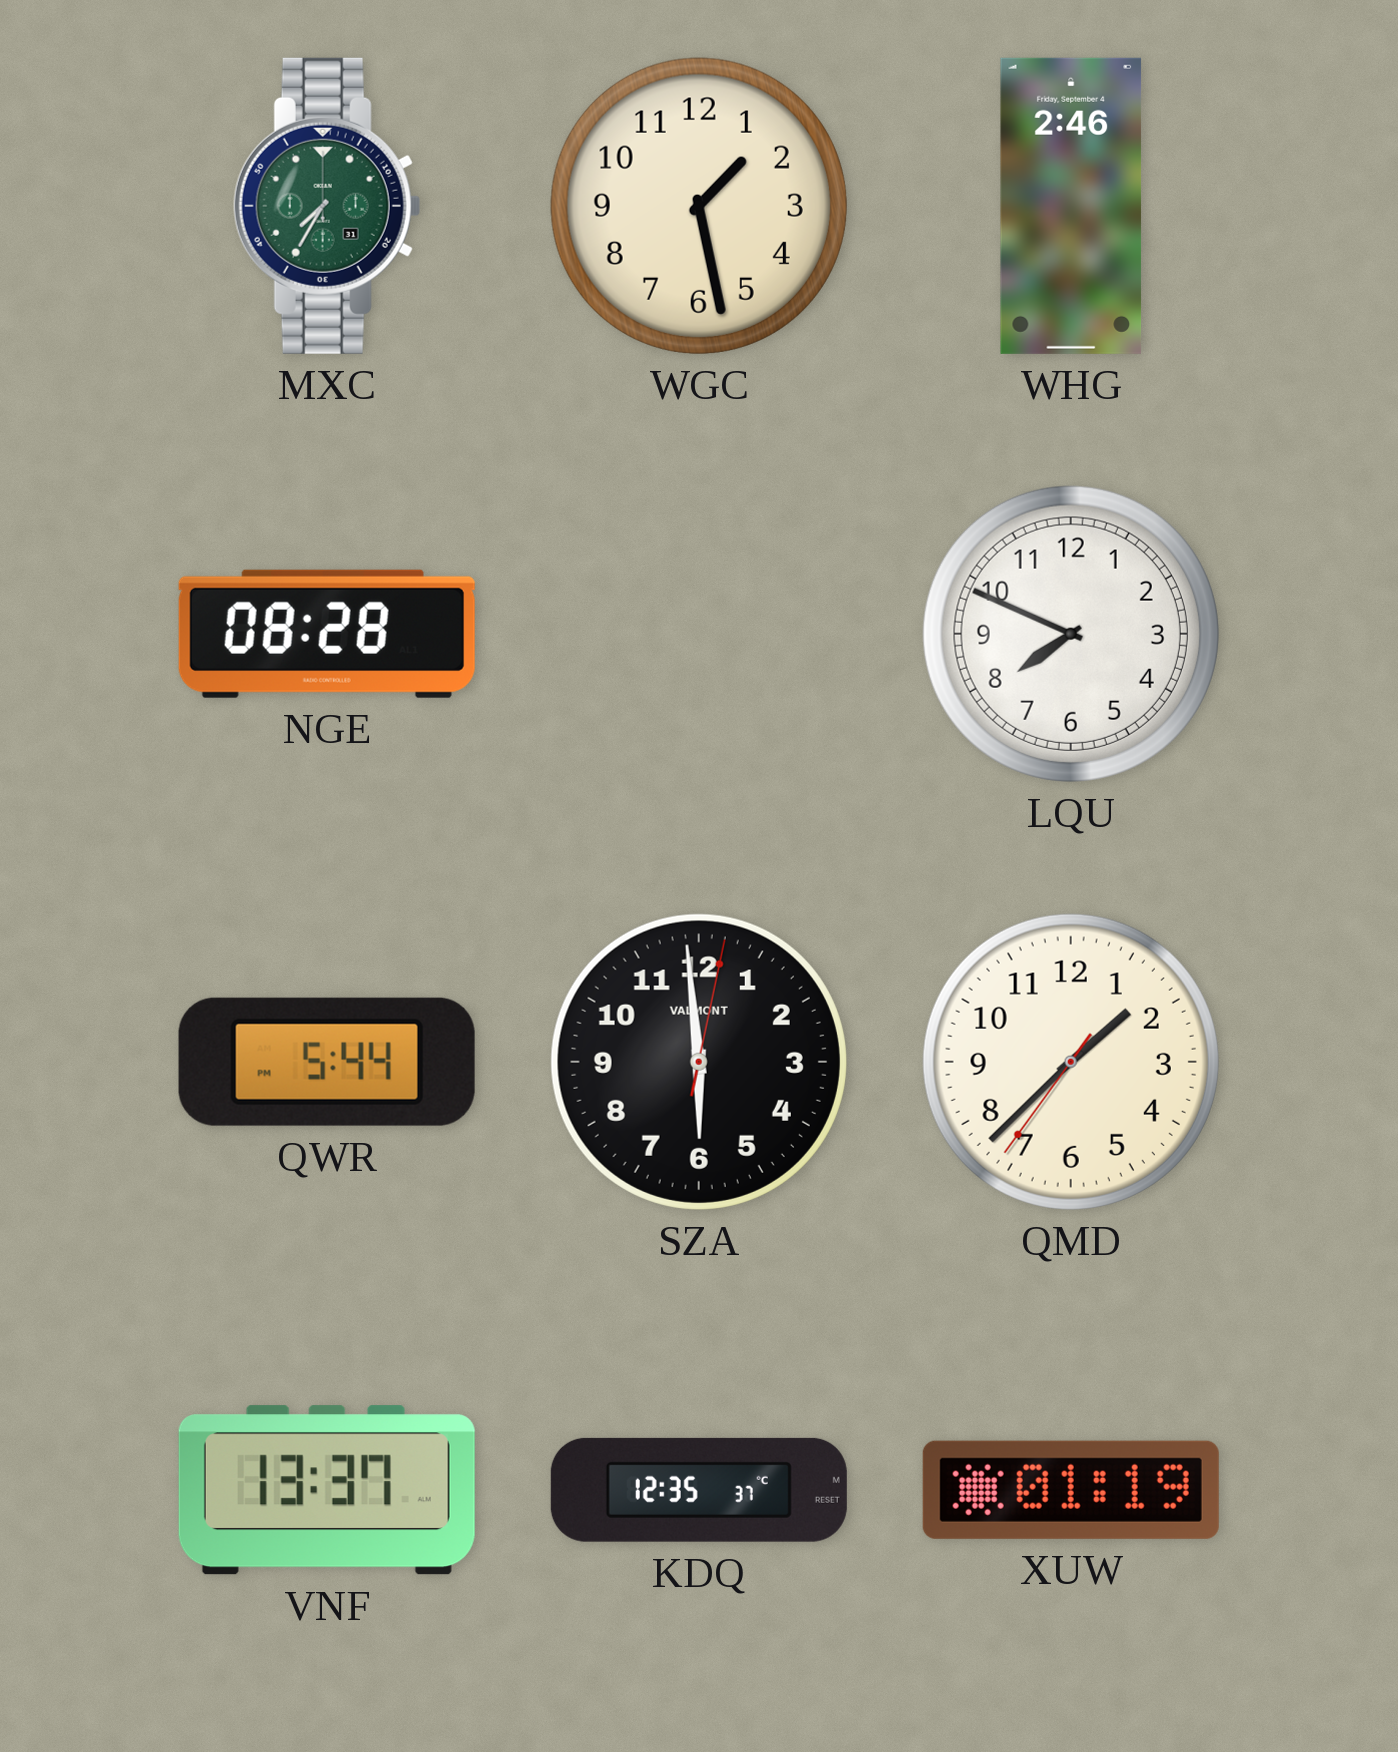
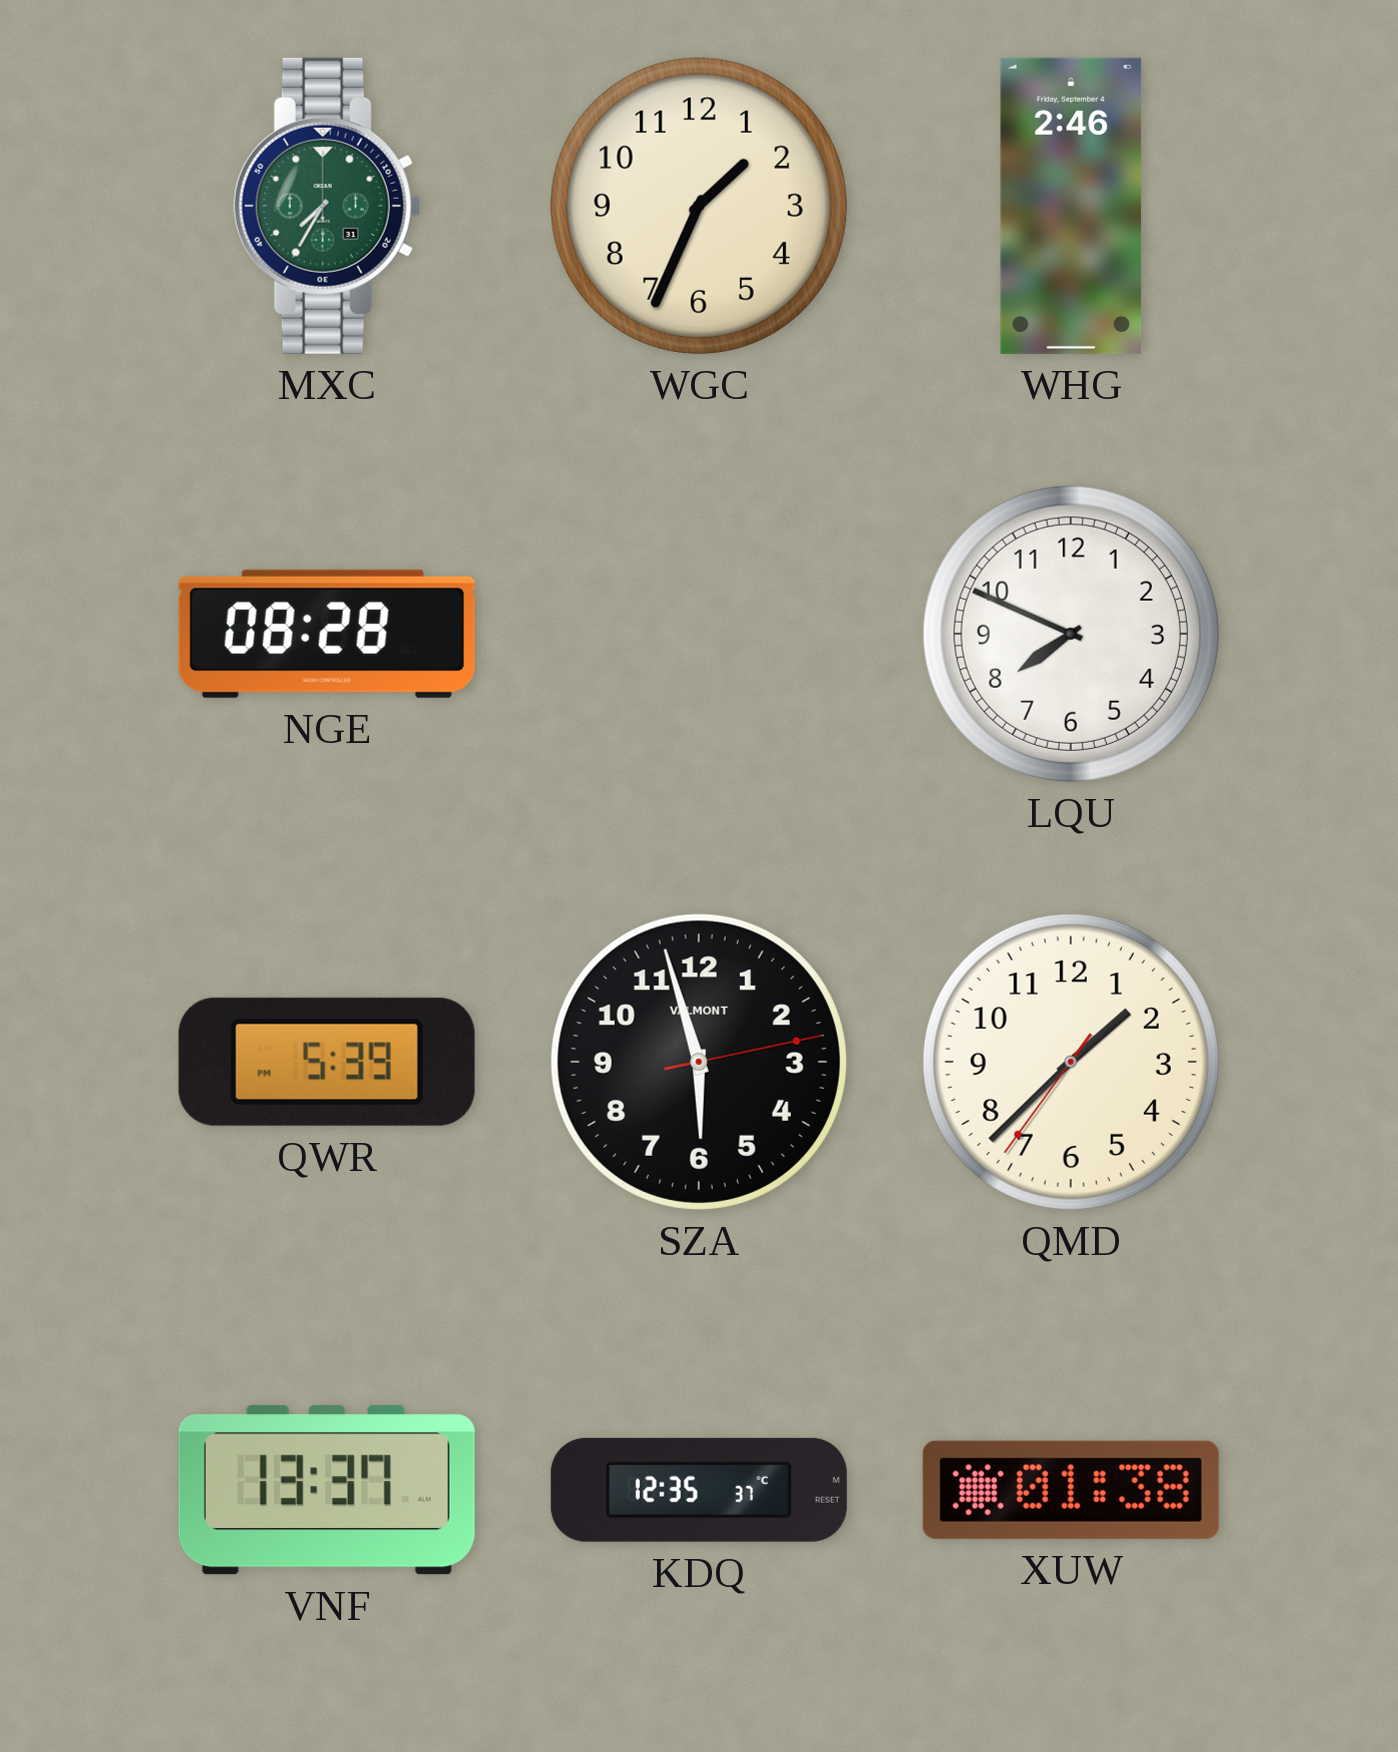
WGC: 1:28 -> 1:34 (699, 206)
QWR: 5:44 -> 5:39 (327, 1062)
SZA: 5:59 -> 5:57 (699, 1062)
XUW: 01:19 -> 01:38 (1071, 1490)
